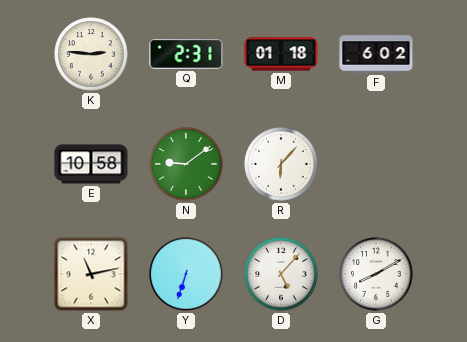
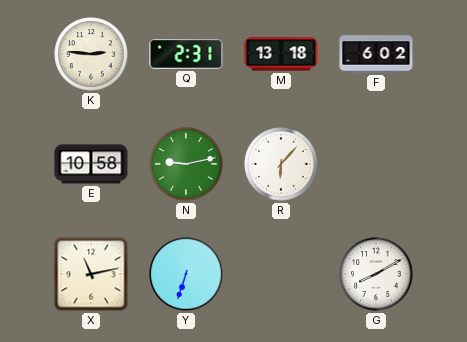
M: 01:18 -> 13:18 (281, 54)
N: 9:09 -> 9:13 (186, 164)
D: 5:07 -> none (281, 274)
